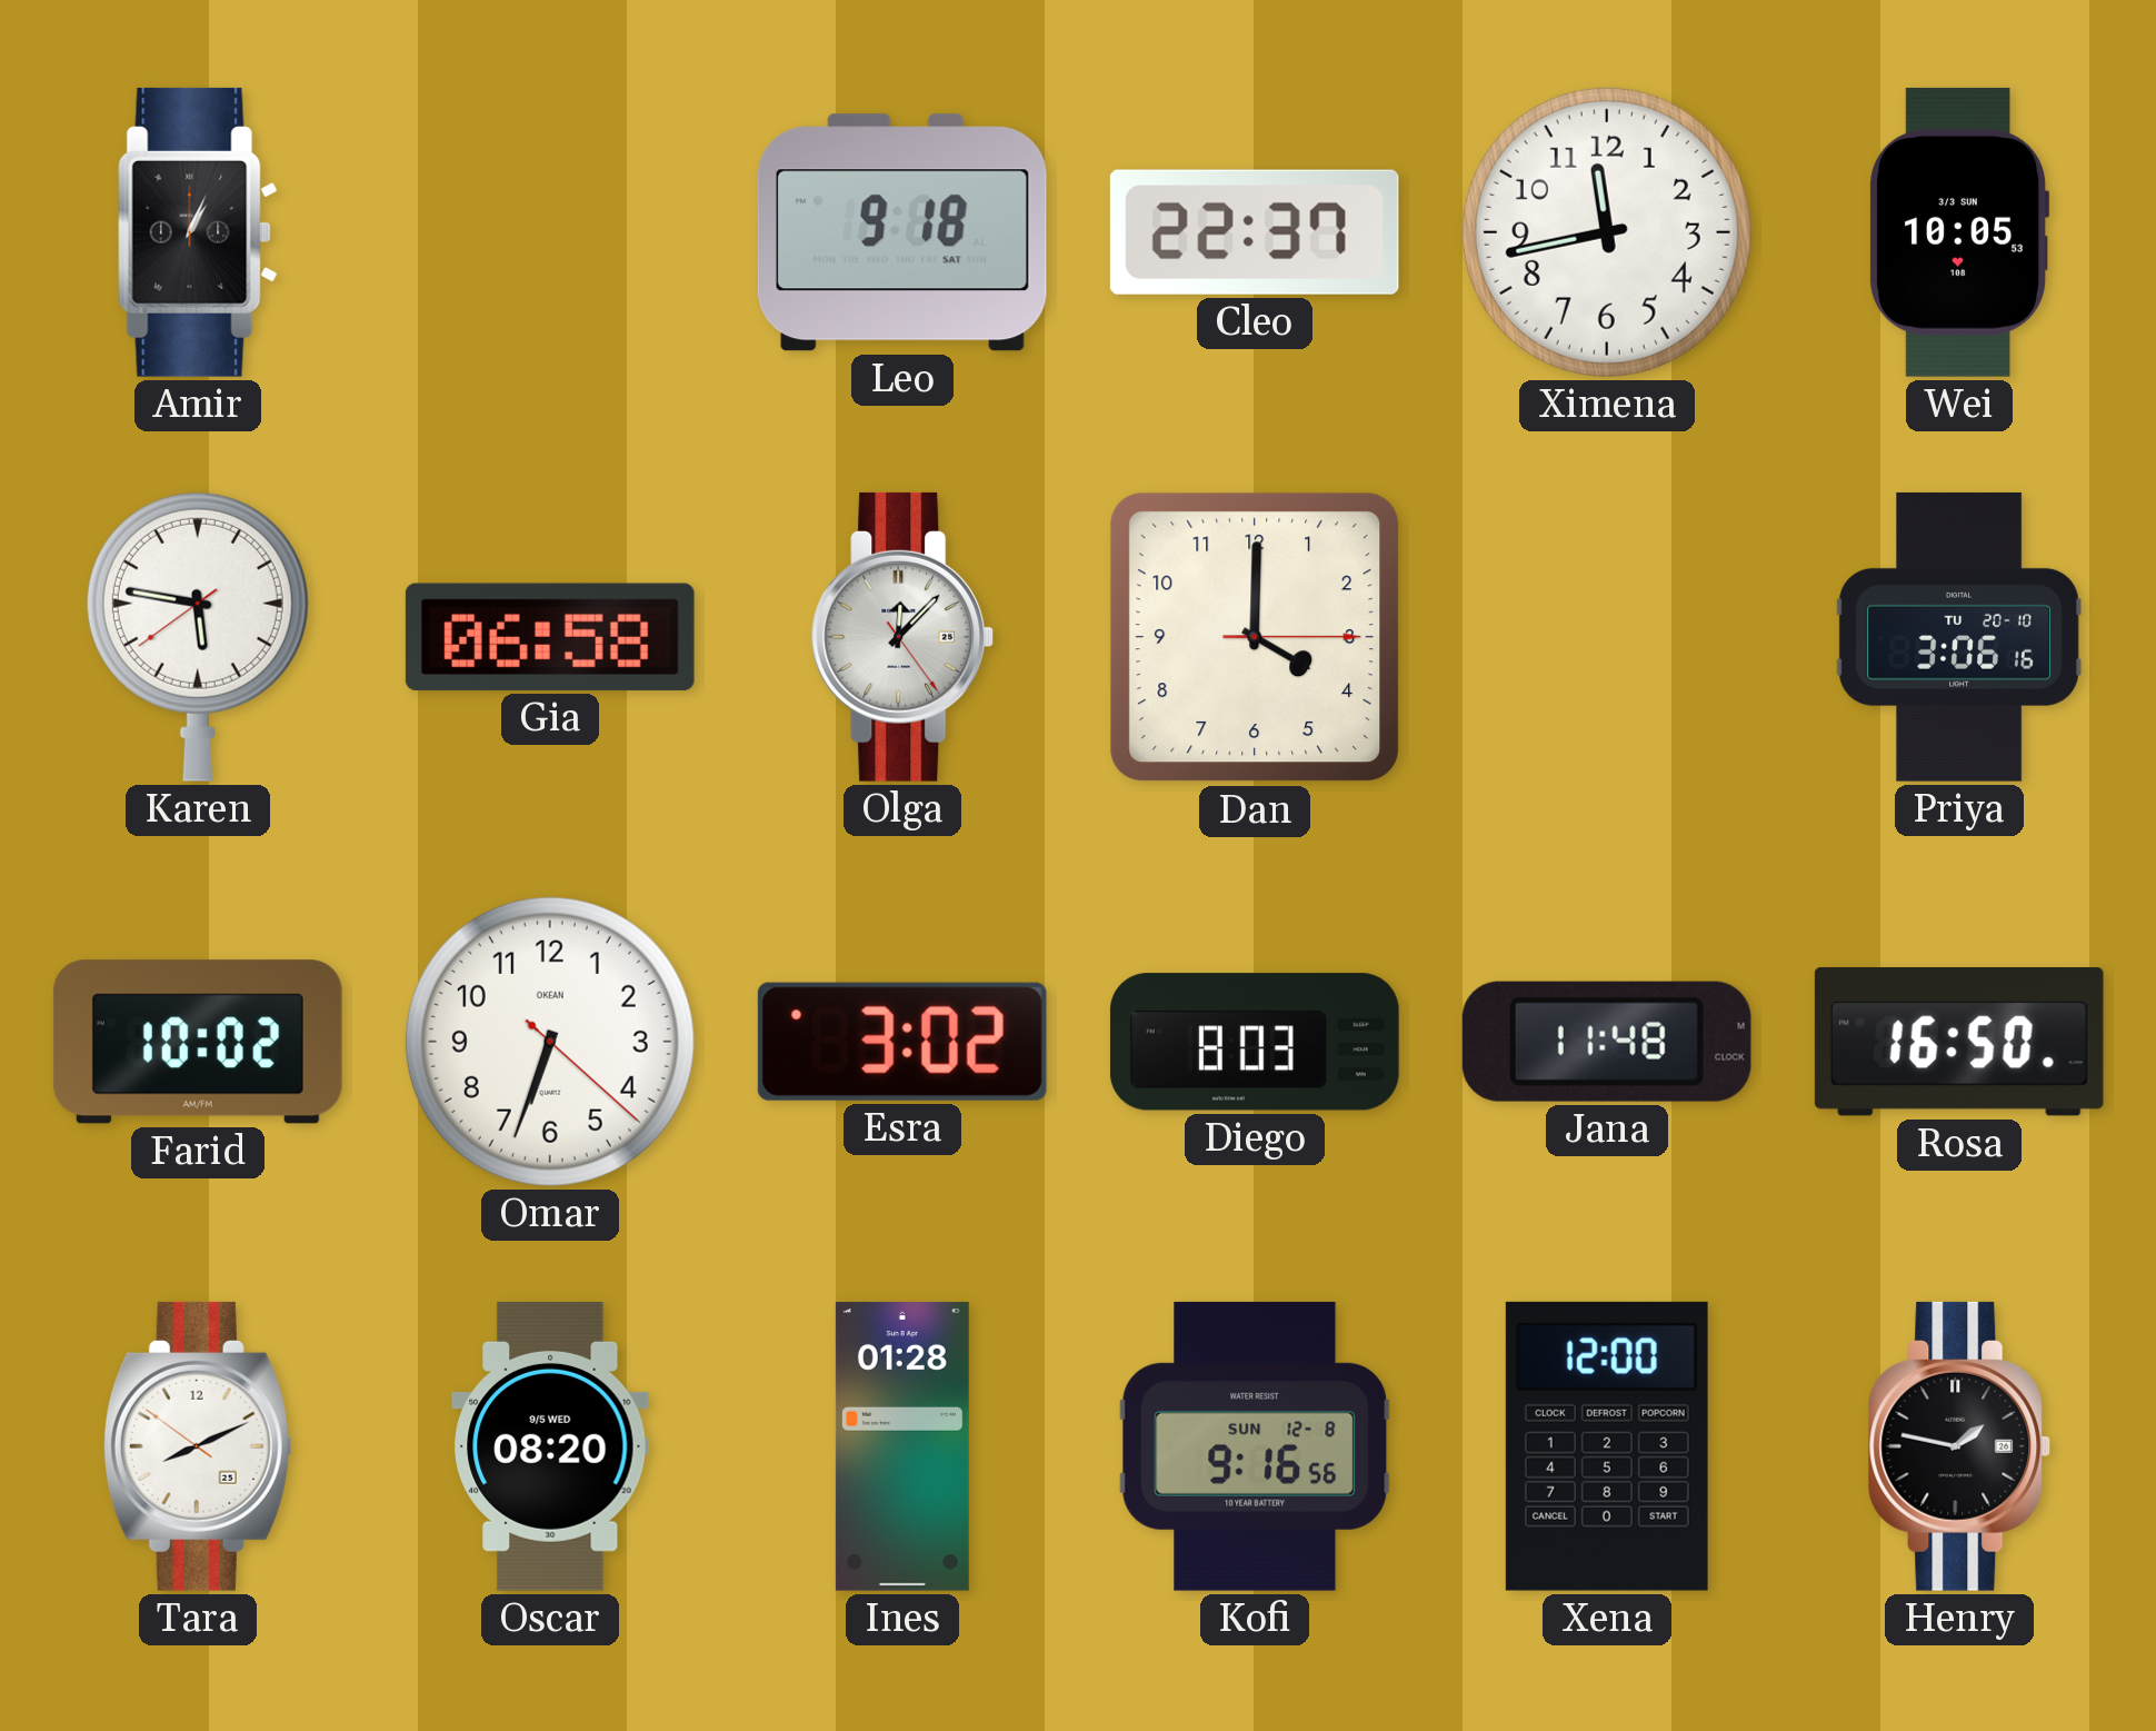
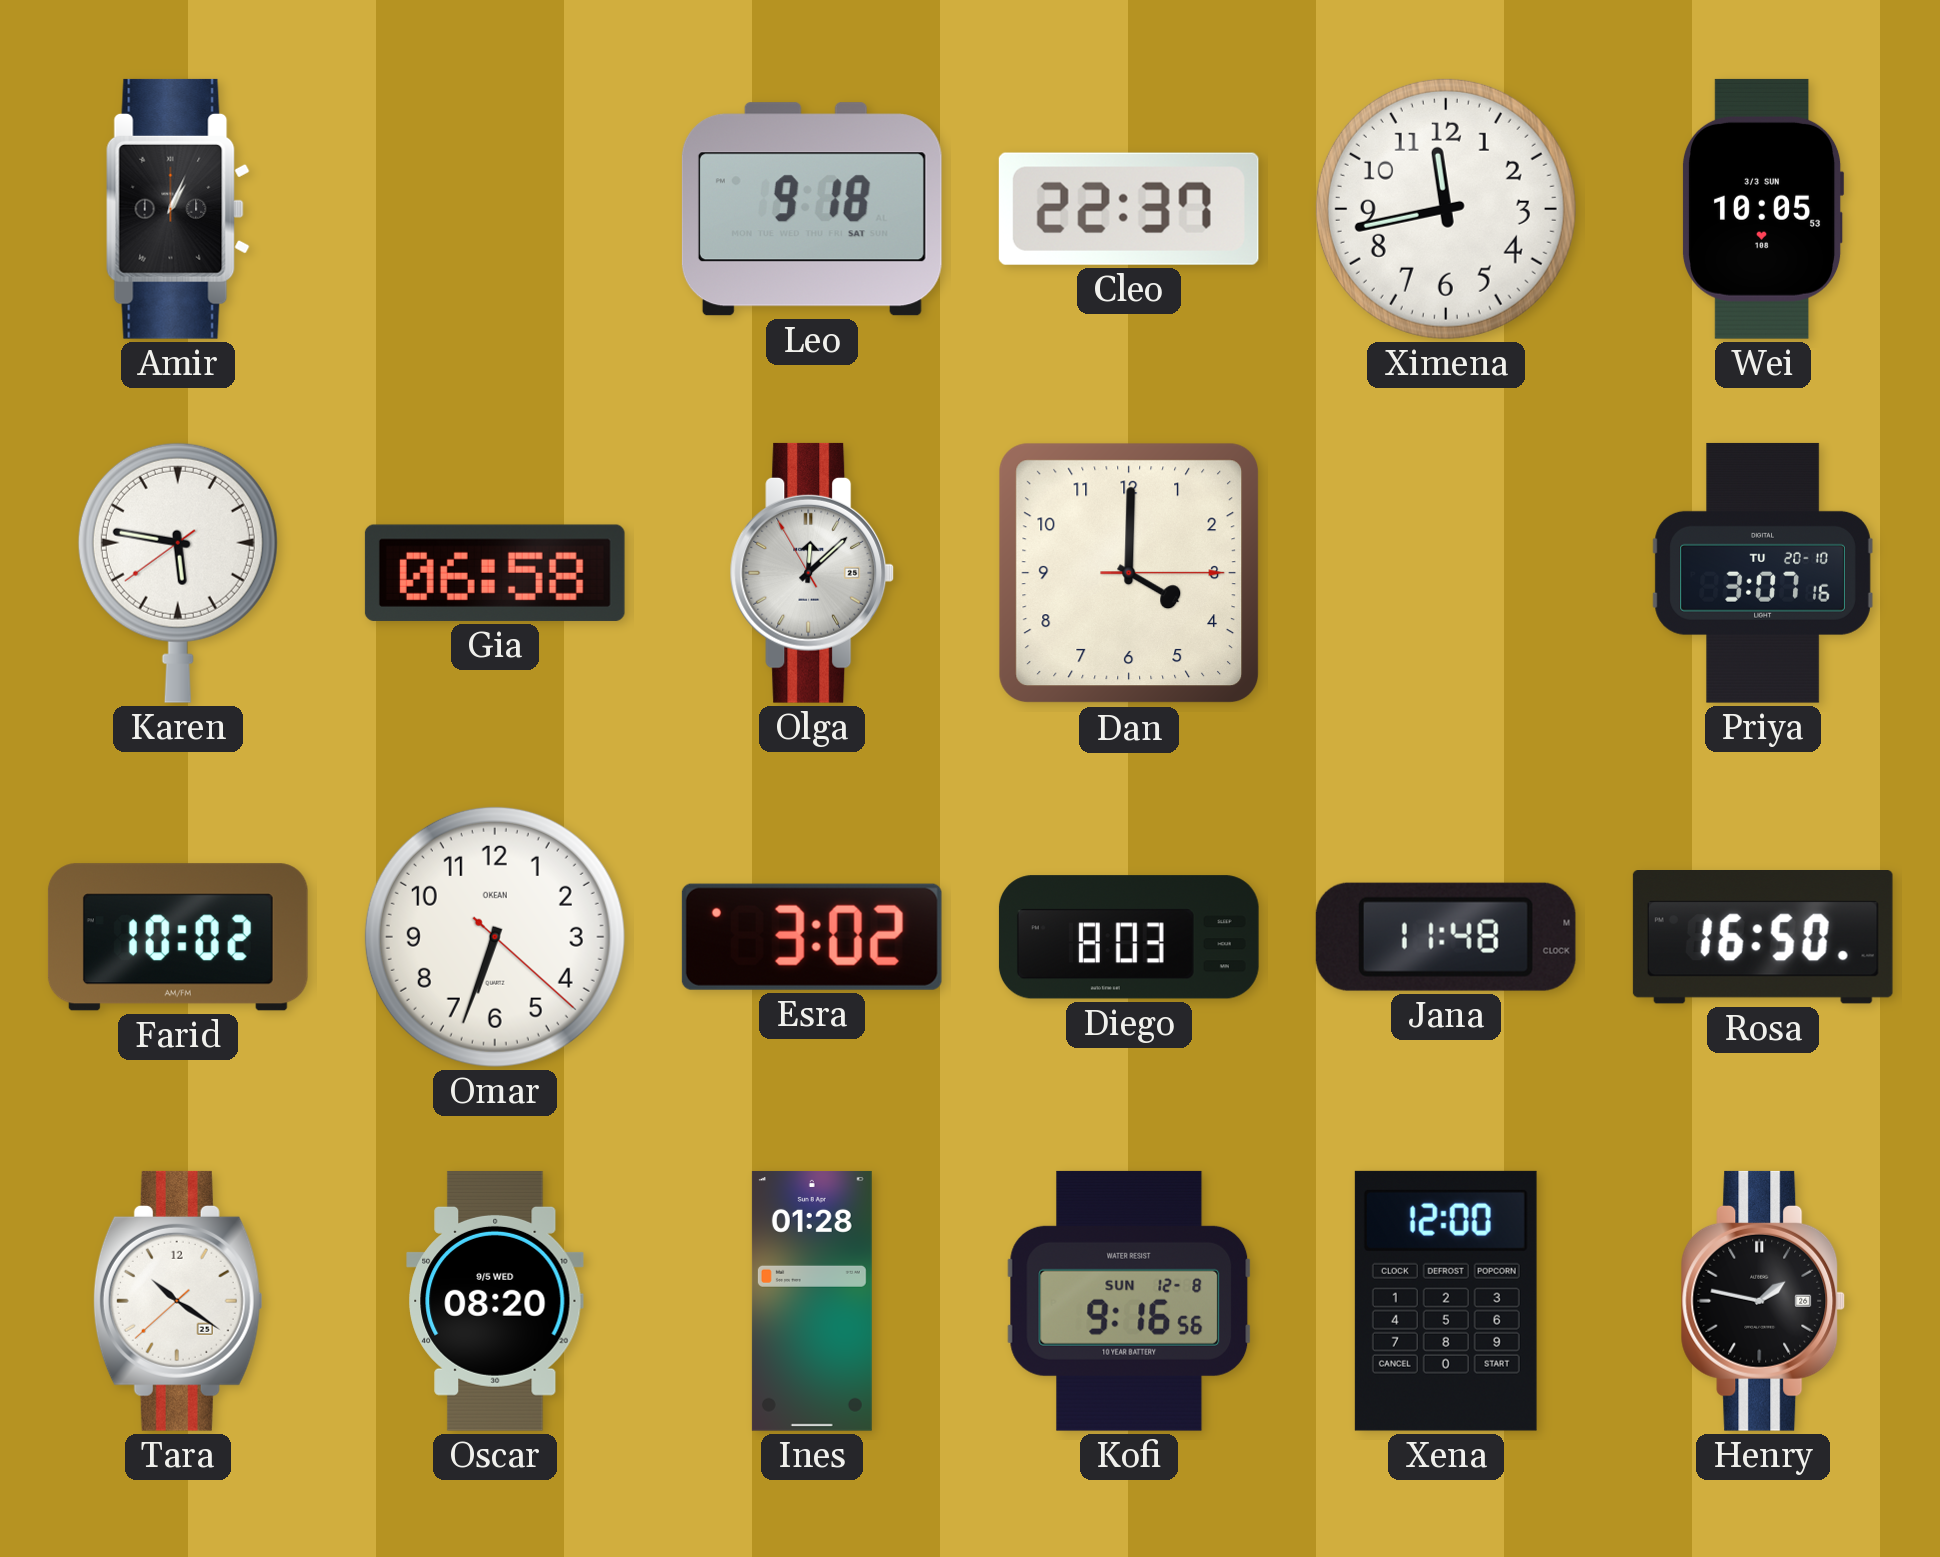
Olga: 12:07:24 -> 12:07:55 (812, 573)
Priya: 3:06 -> 3:07 (1763, 573)
Tara: 8:10 -> 10:20 (178, 1301)
